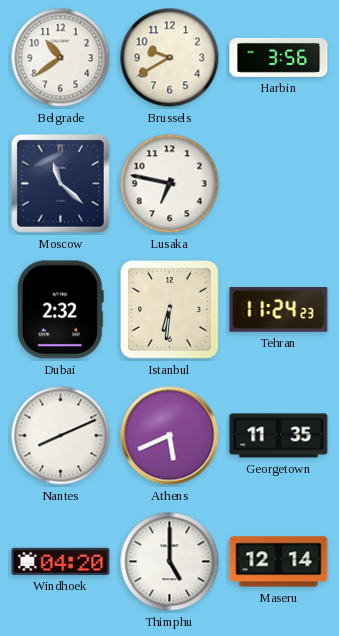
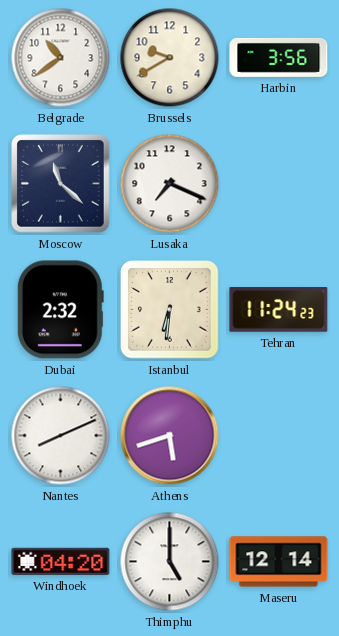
Lusaka: 6:47 -> 7:19 (170, 184)
Athens: 5:41 -> 5:42 (170, 436)
Georgetown: 11:35 -> none (279, 436)
